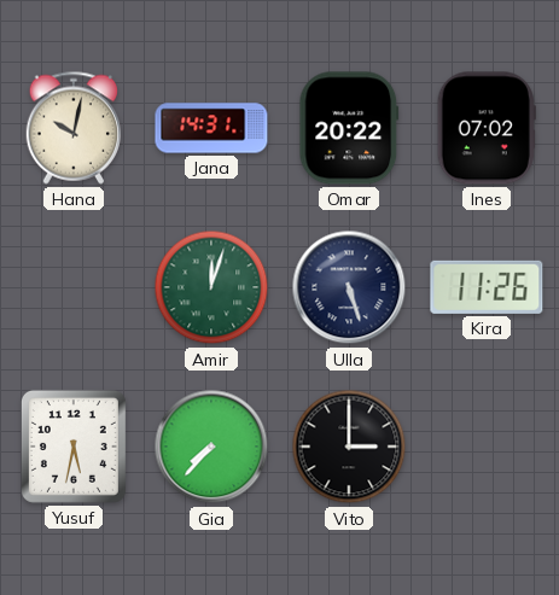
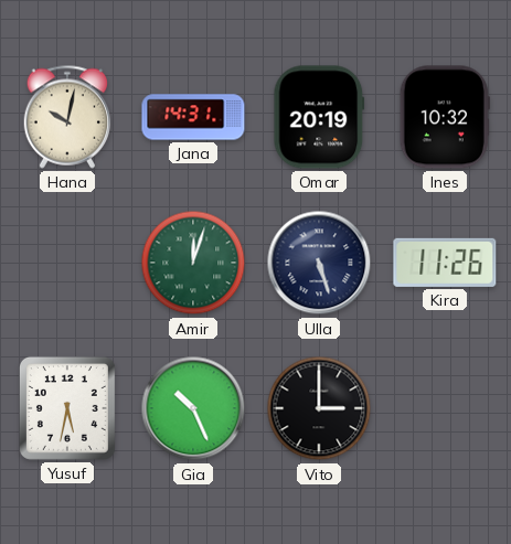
Omar: 20:22 -> 20:19 (319, 117)
Ines: 07:02 -> 10:32 (445, 117)
Gia: 7:37 -> 10:26 (193, 408)
